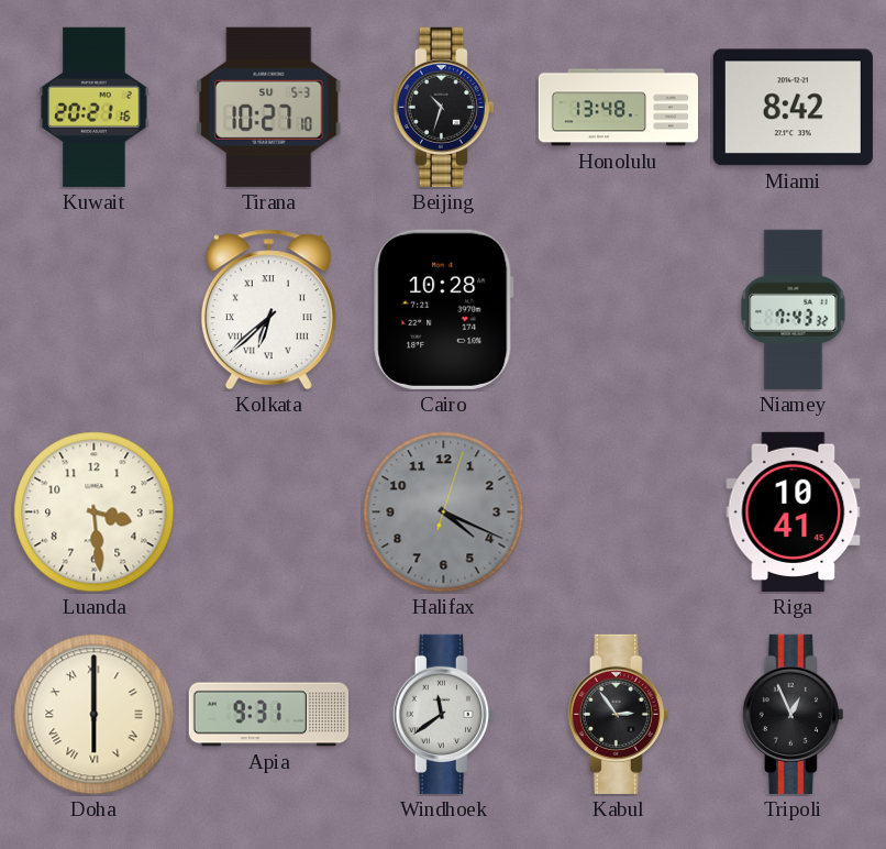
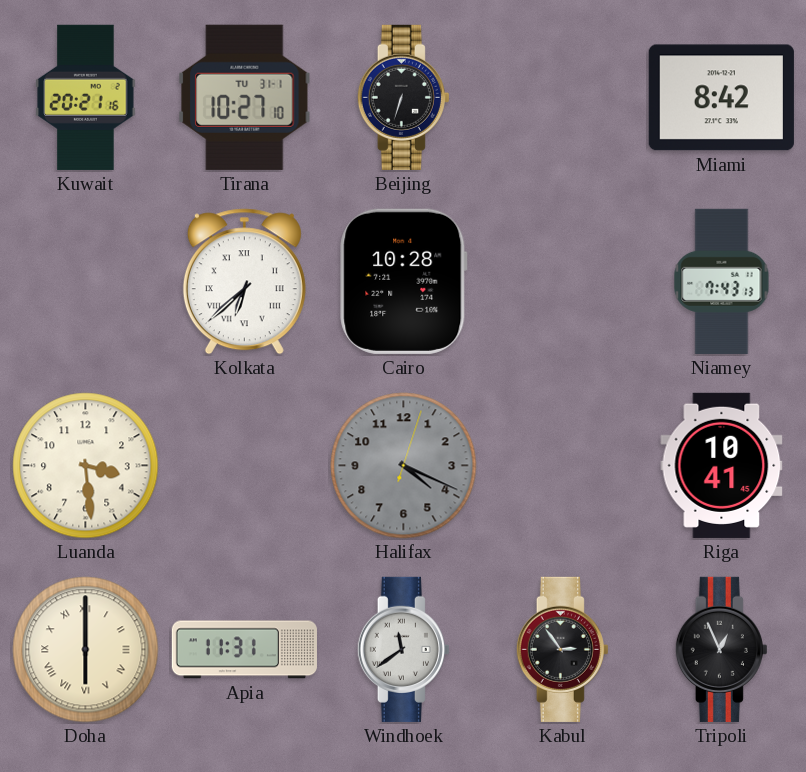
Tirana date: SU 5-3 -> TU 31-1 (245, 97)
Beijing: 10:33 -> 6:33 (403, 97)
Honolulu: 13:48 -> none (618, 108)
Niamey: 7:43:32 -> 7:43:13 (722, 281)
Apia: 9:31 -> 11:31 (244, 650)
